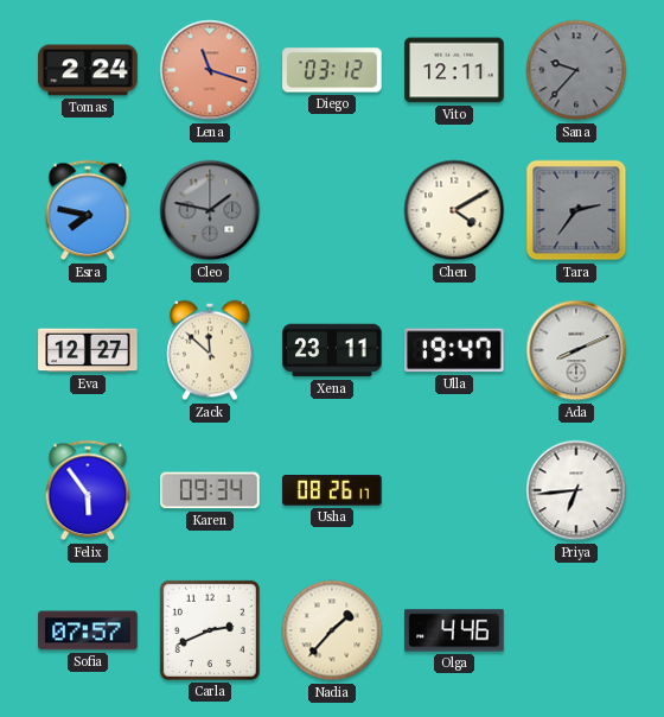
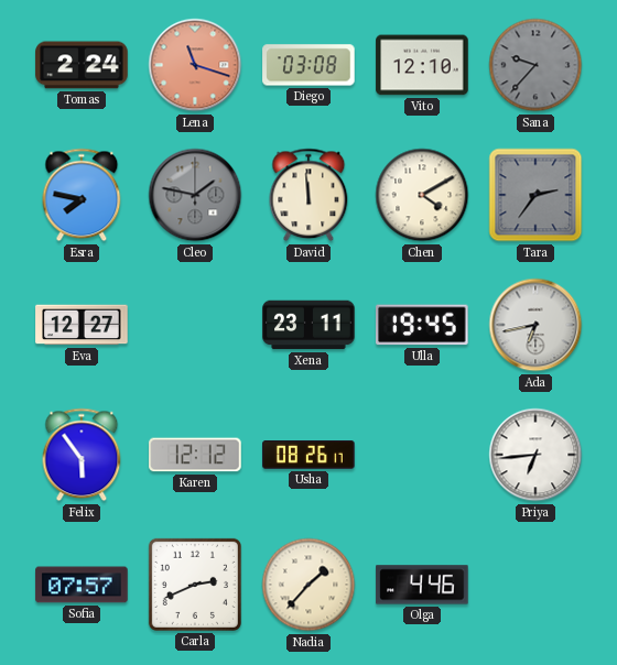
Diego: 03:12 -> 03:08 (308, 65)
Vito: 12:11 -> 12:10 (422, 65)
David: none -> 11:59 (308, 195)
Zack: 11:52 -> none (210, 350)
Ulla: 19:47 -> 19:45 (423, 325)
Ada: 8:11 -> 6:43 (535, 325)
Karen: 09:34 -> 12:12 (195, 455)
